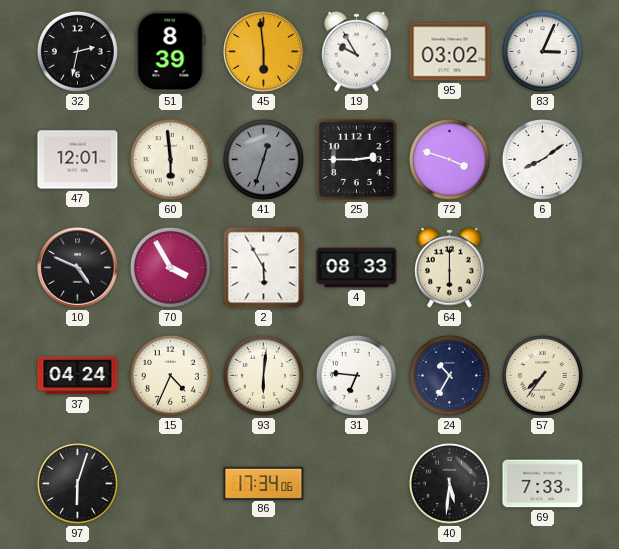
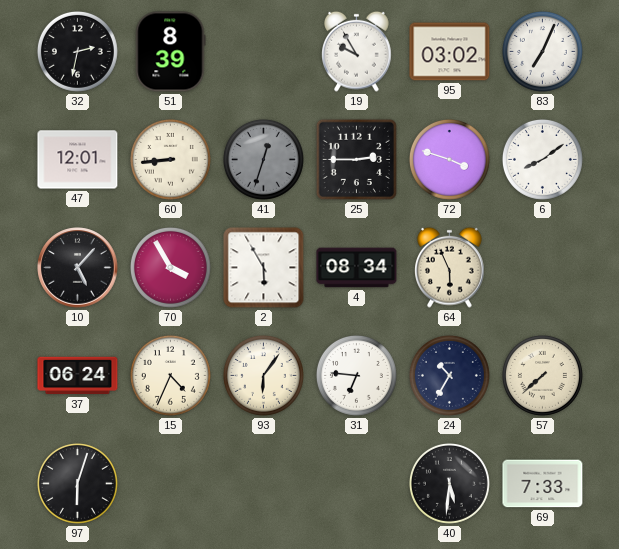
45: 5:59 -> none (264, 52)
83: 3:04 -> 7:04 (542, 51)
60: 5:59 -> 8:44 (170, 159)
10: 4:49 -> 5:07 (78, 268)
4: 08:33 -> 08:34 (357, 268)
64: 6:00 -> 5:56 (450, 267)
37: 04:24 -> 06:24 (78, 376)
93: 6:01 -> 6:06 (263, 375)
57: 7:36 -> 7:38 (542, 375)
86: 17:34 -> none (264, 483)
